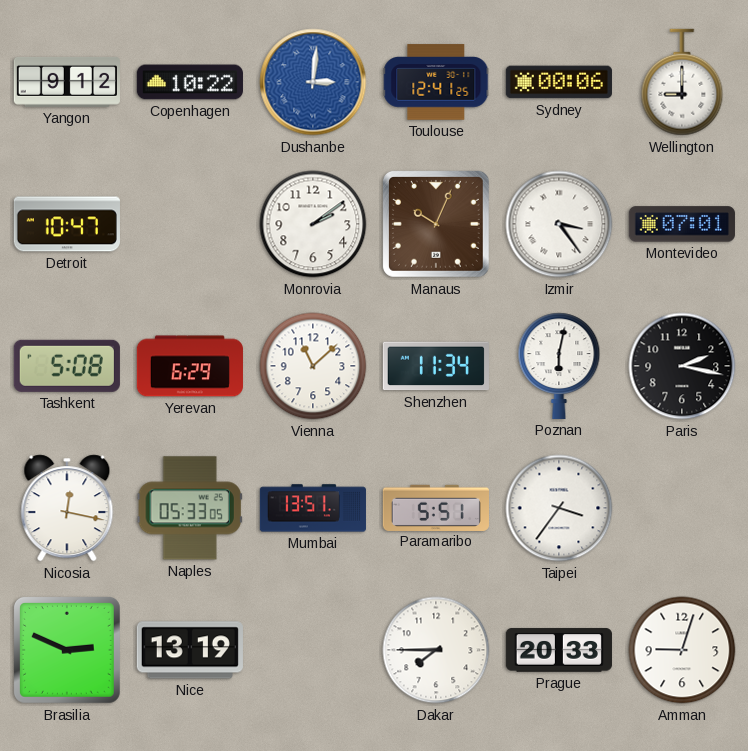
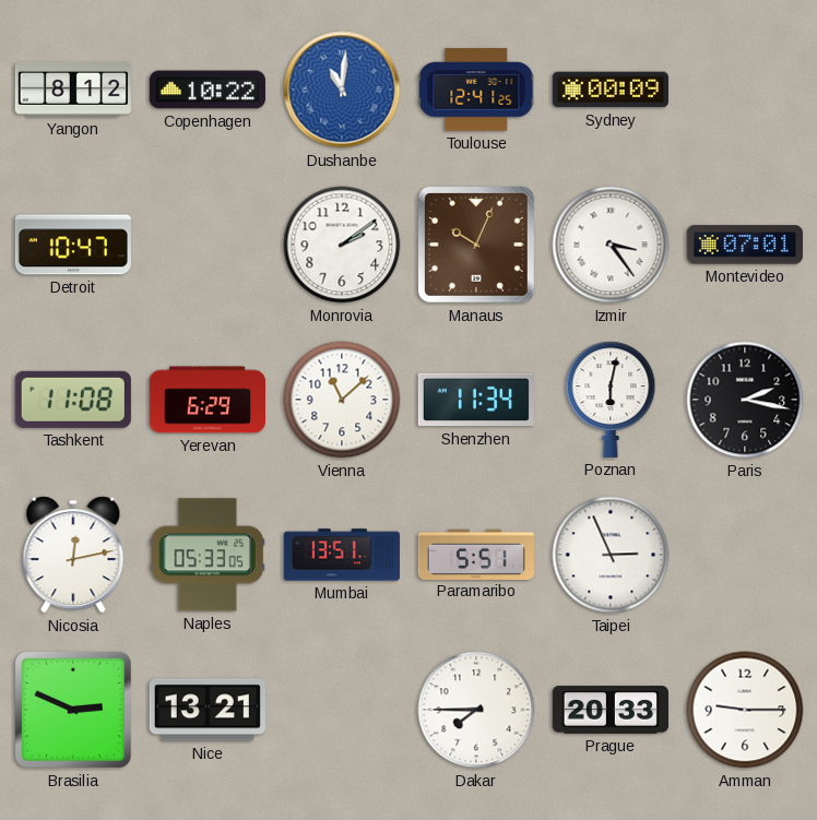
Yangon: 9:12 -> 8:12 (73, 90)
Dushanbe: 3:01 -> 11:01 (342, 90)
Sydney: 00:06 -> 00:09 (611, 90)
Wellington: 9:00 -> none (682, 82)
Tashkent: 5:08 -> 11:08 (73, 400)
Nicosia: 12:17 -> 12:13 (73, 555)
Taipei: 3:36 -> 2:56 (611, 555)
Nice: 13:19 -> 13:21 (208, 710)
Amman: 9:03 -> 9:15 (745, 710)
